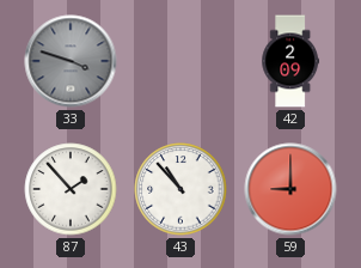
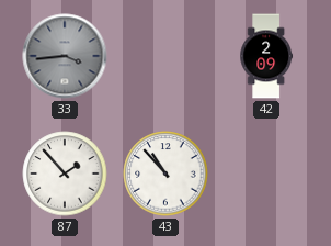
33: 3:48 -> 3:44 (65, 56)
59: 9:00 -> none (290, 189)
